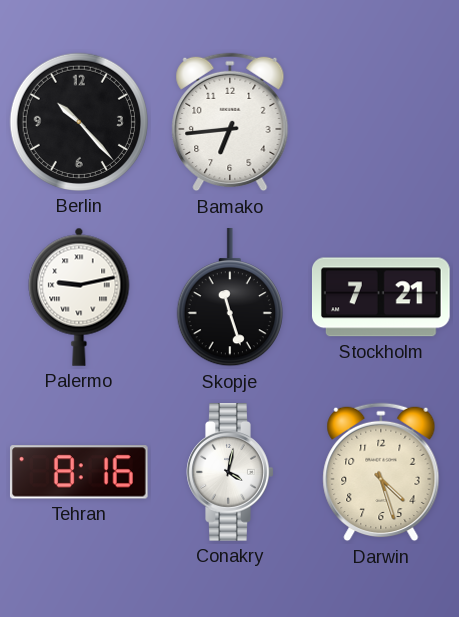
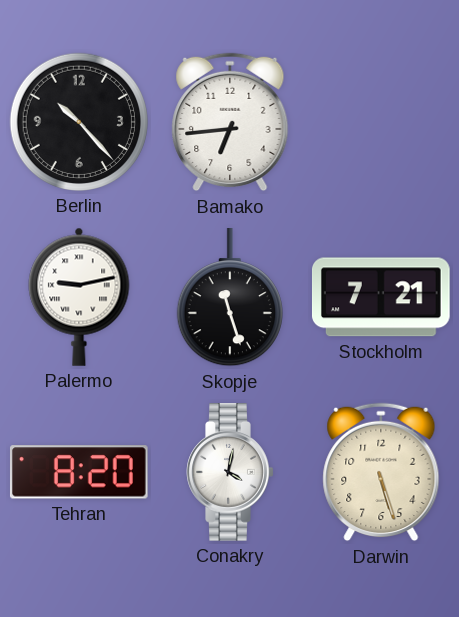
Tehran: 8:16 -> 8:20 (79, 472)
Darwin: 4:27 -> 5:27 (381, 472)
